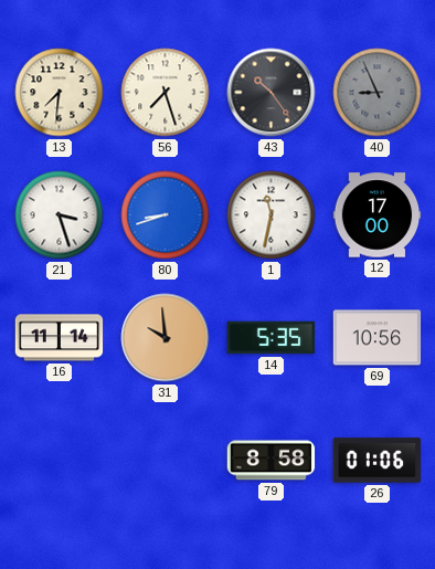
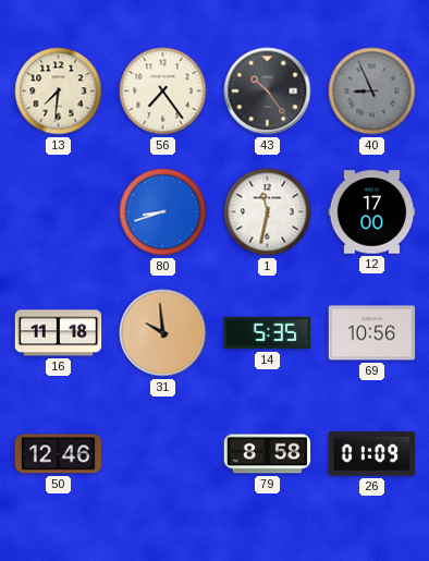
56: 7:27 -> 7:24 (163, 92)
21: 3:27 -> none (60, 215)
16: 11:14 -> 11:18 (59, 333)
50: none -> 12:46 (59, 454)
26: 01:06 -> 01:09 (372, 454)
